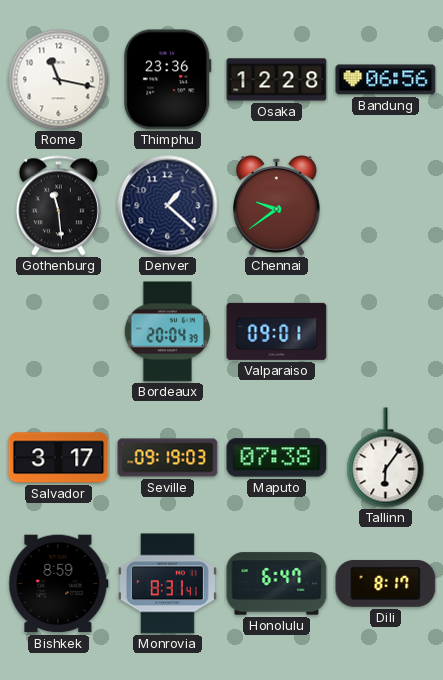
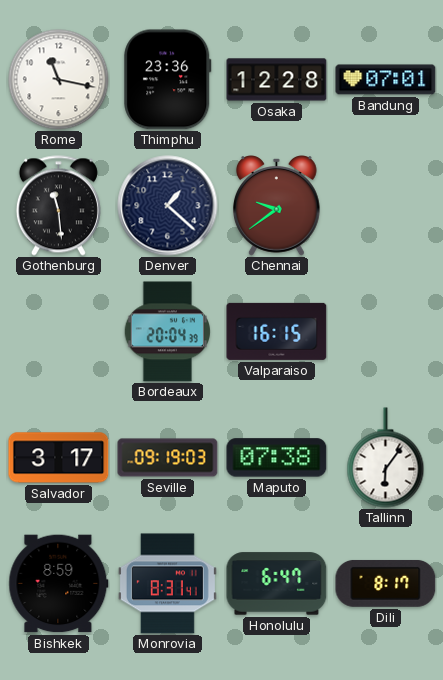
Bandung: 06:56 -> 07:01 (386, 80)
Valparaiso: 09:01 -> 16:15 (277, 331)
